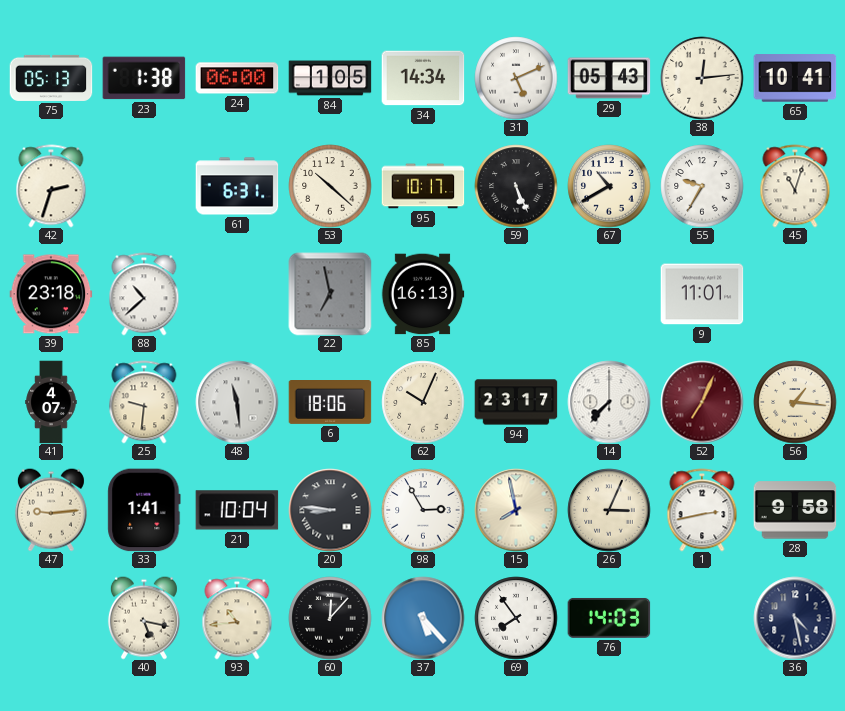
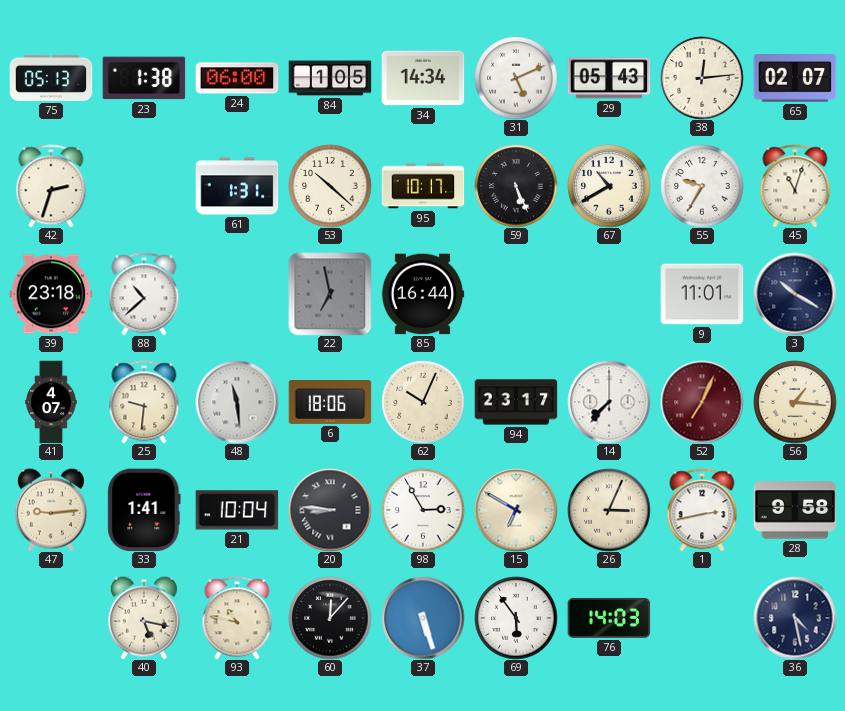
65: 10:41 -> 02:07 (795, 78)
61: 6:31 -> 1:31 (237, 186)
85: 16:13 -> 16:44 (423, 294)
3: none -> 10:20 (795, 294)
15: 7:58 -> 6:50 (516, 510)
93: 10:44 -> 10:47 (237, 618)
37: 5:23 -> 5:27 (423, 618)
69: 7:54 -> 5:54 (516, 618)
